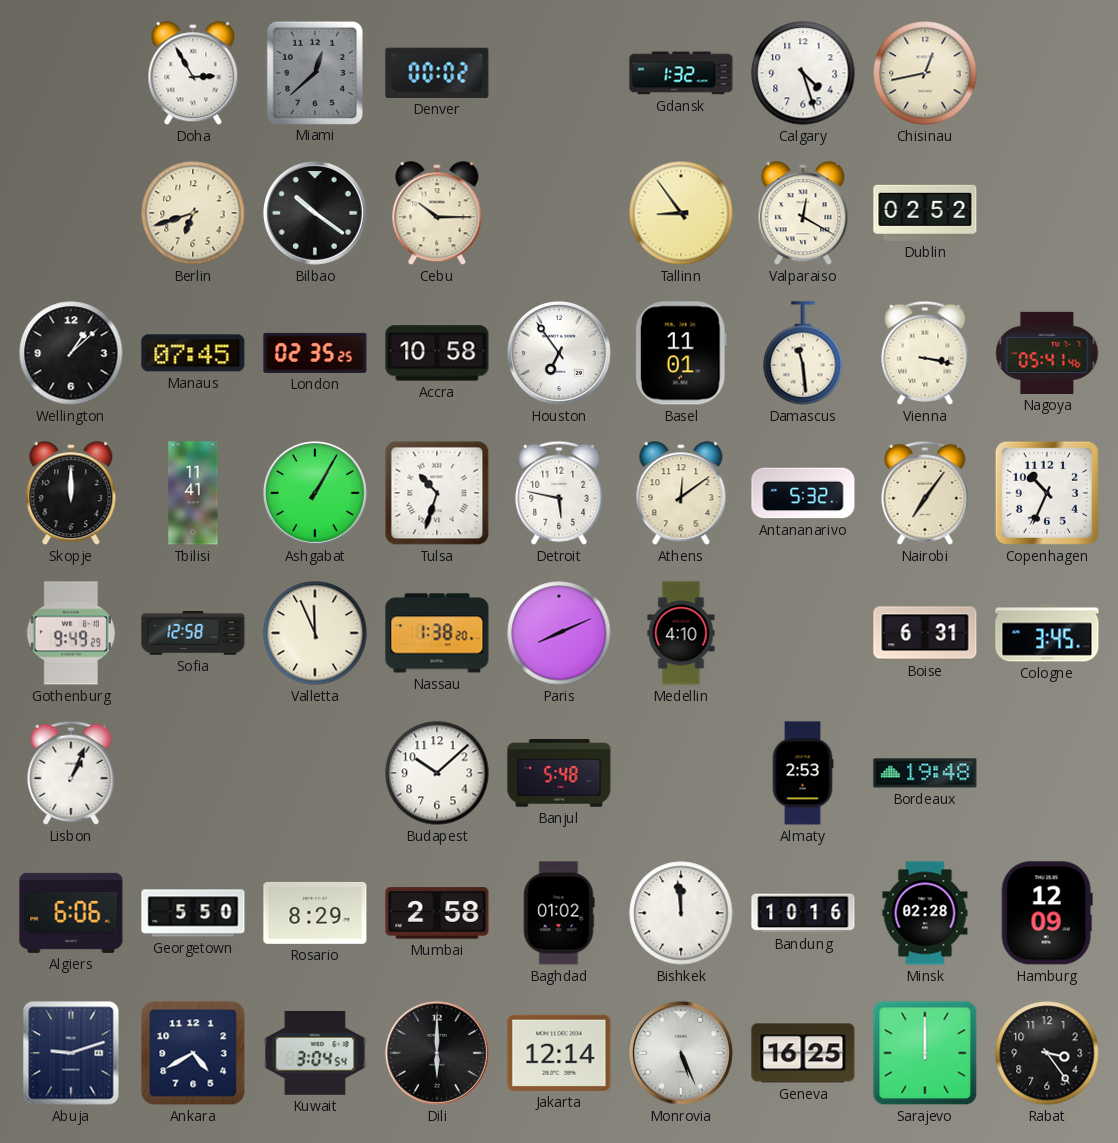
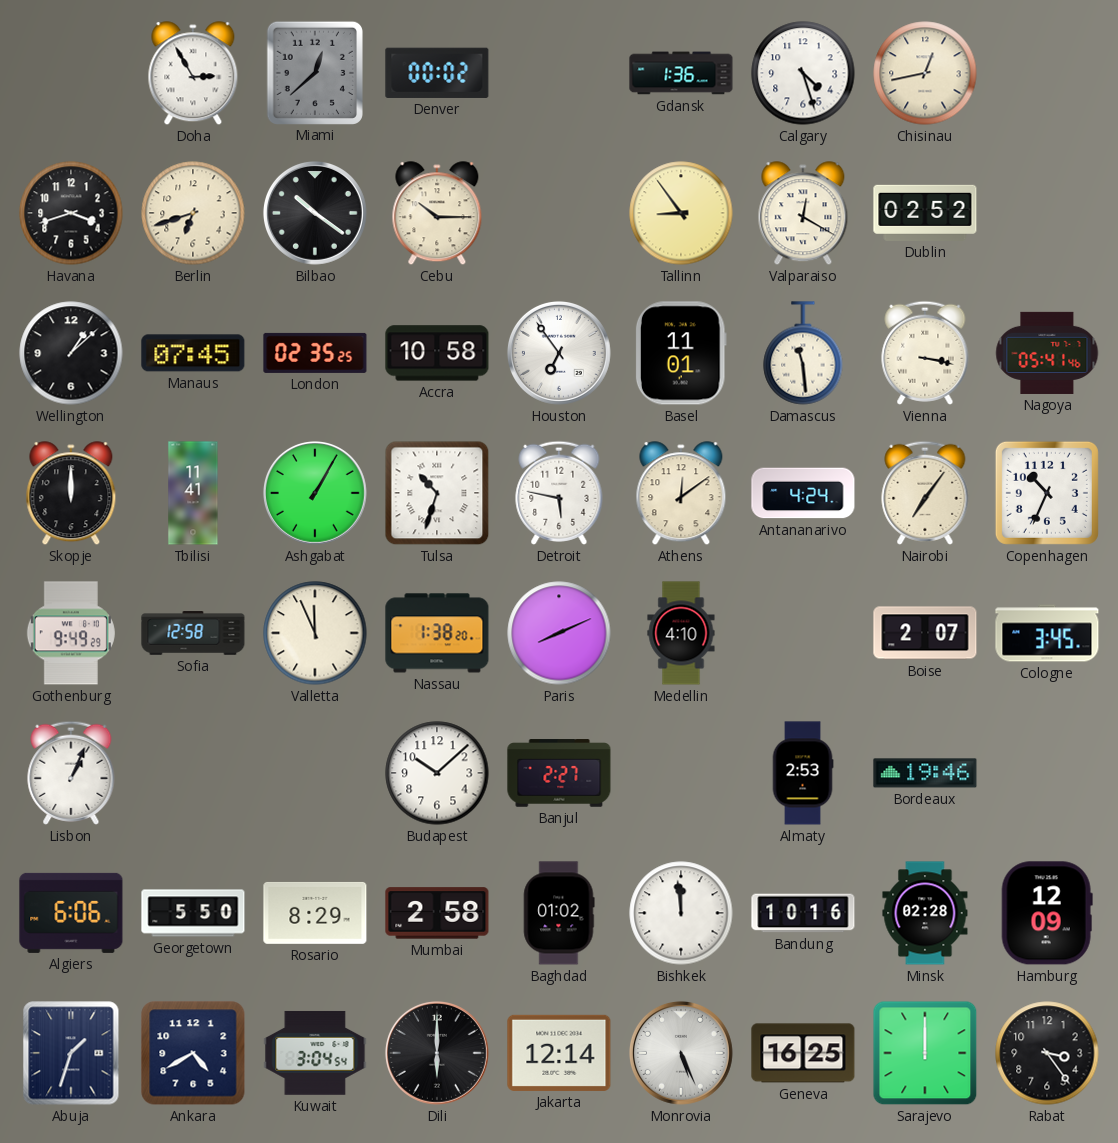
Gdansk: 1:32 -> 1:36 (681, 73)
Havana: none -> 3:42 (71, 213)
Antananarivo: 5:32 -> 4:24 (803, 493)
Boise: 6:31 -> 2:07 (925, 633)
Banjul: 5:48 -> 2:27 (559, 773)
Bordeaux: 19:48 -> 19:46 (925, 773)
Abuja: 9:12 -> 1:33 (71, 1053)
